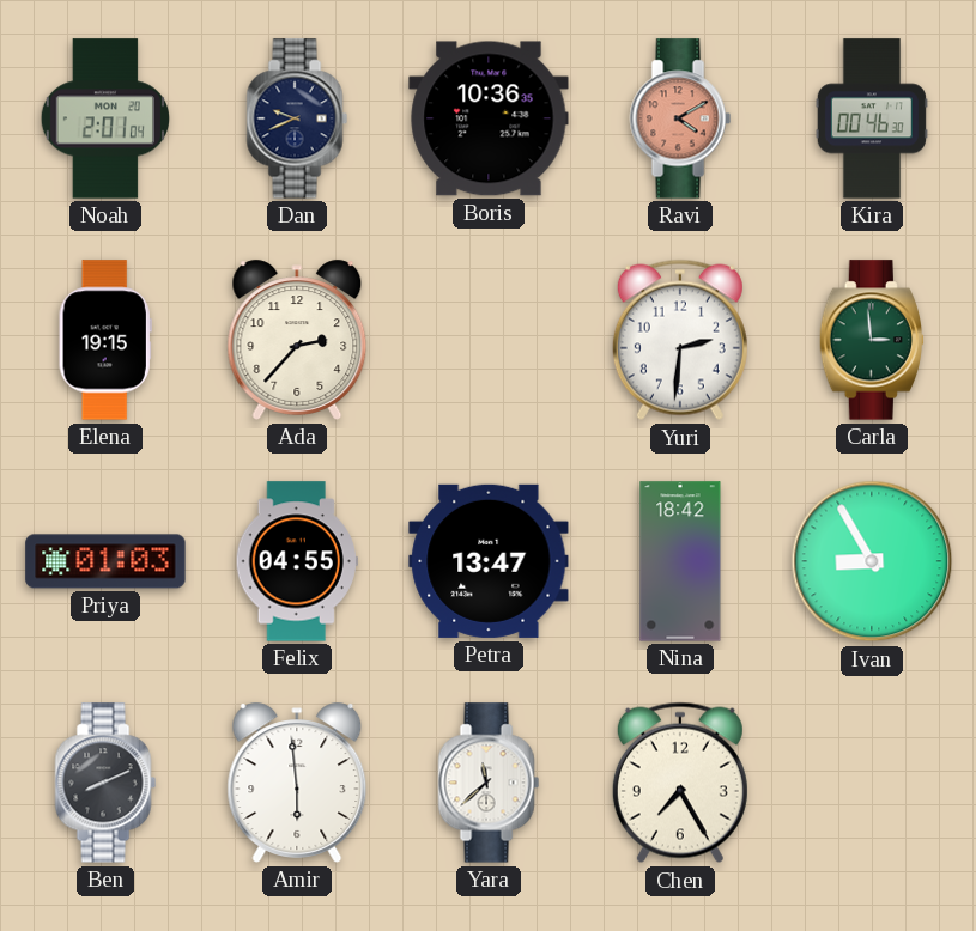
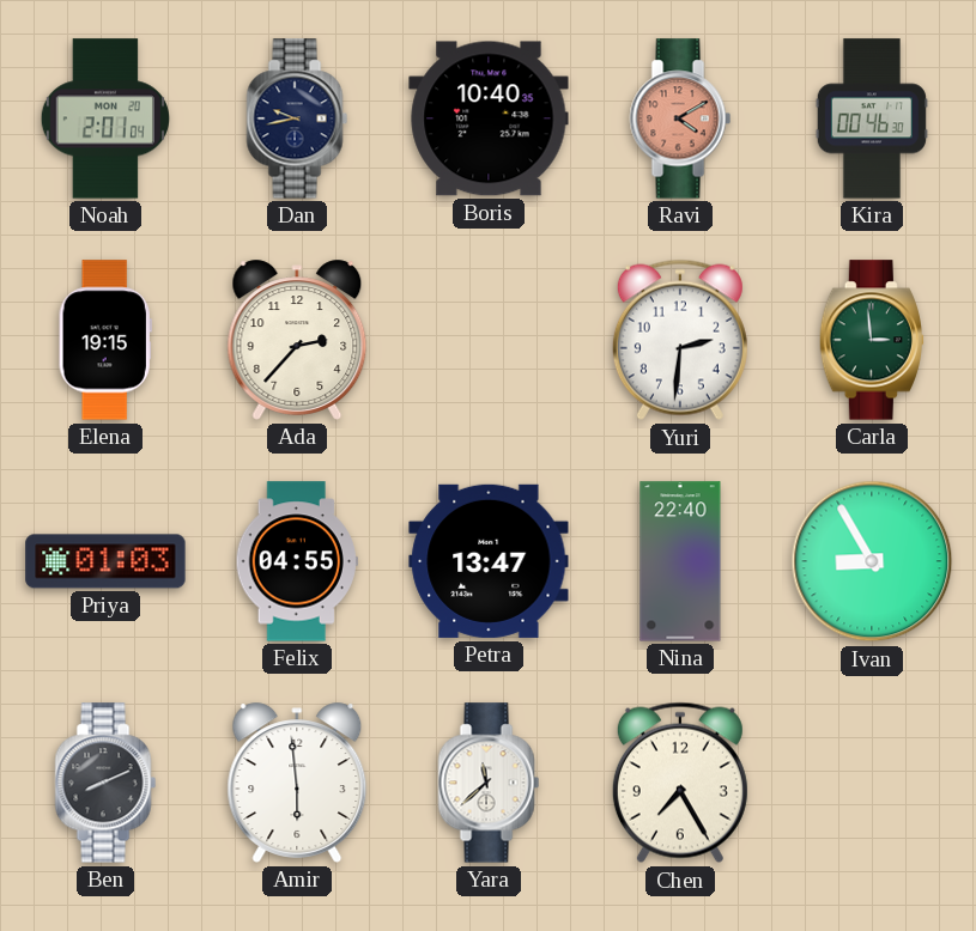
Dan: 9:41 -> 9:43 (297, 118)
Boris: 10:36 -> 10:40 (489, 118)
Nina: 18:42 -> 22:40 (680, 561)
